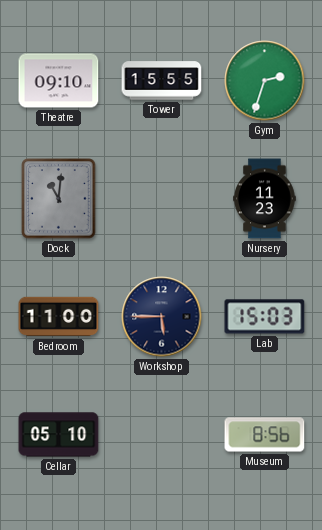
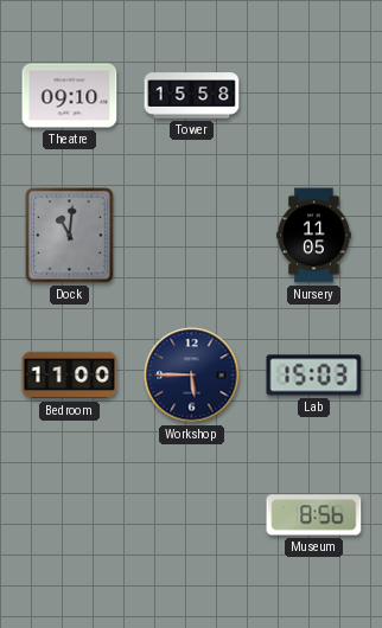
Tower: 15:55 -> 15:58 (192, 96)
Gym: 2:33 -> none (265, 81)
Nursery: 11:23 -> 11:05 (314, 236)
Cellar: 05:10 -> none (59, 435)
